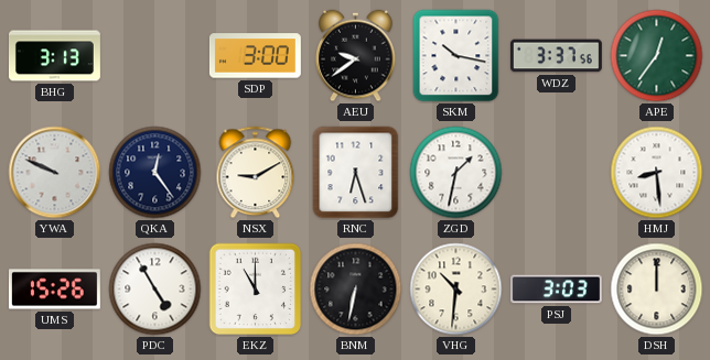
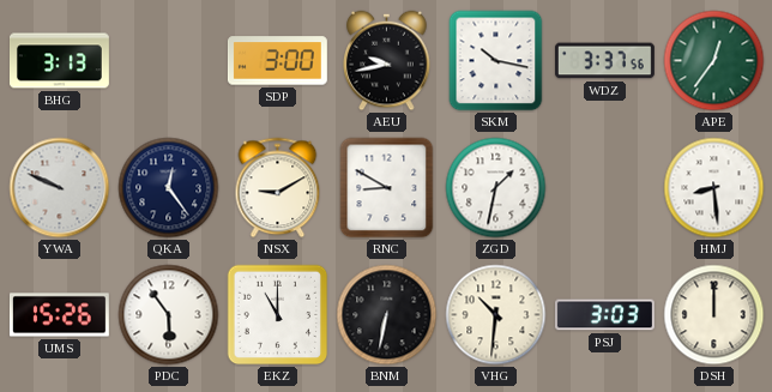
AEU: 9:39 -> 9:43 (387, 61)
RNC: 6:27 -> 8:50 (387, 188)
PDC: 4:55 -> 5:54 (169, 315)
